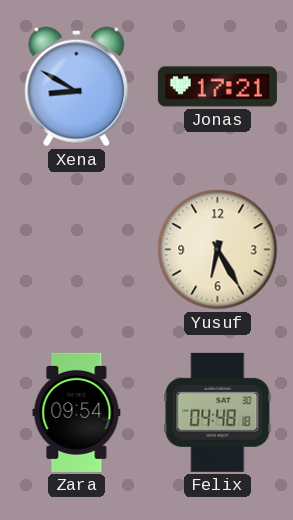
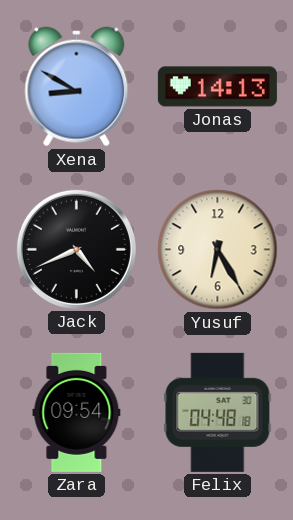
Jonas: 17:21 -> 14:13 (217, 87)
Jack: none -> 4:41 (76, 249)
